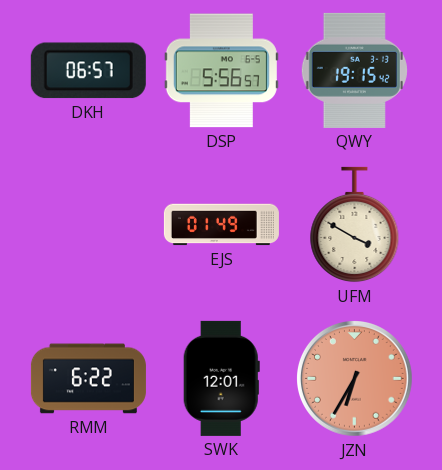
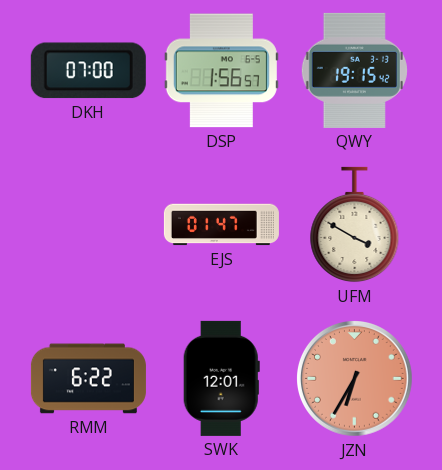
DKH: 06:57 -> 07:00 (88, 71)
DSP: 5:56 -> 1:56 (221, 71)
EJS: 01:49 -> 01:47 (221, 225)
